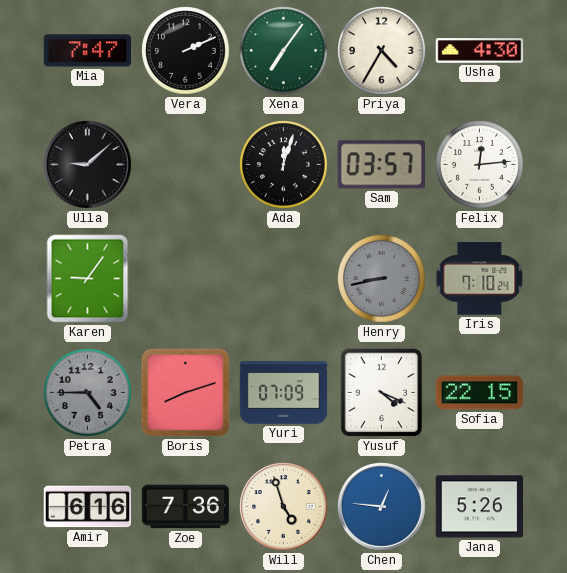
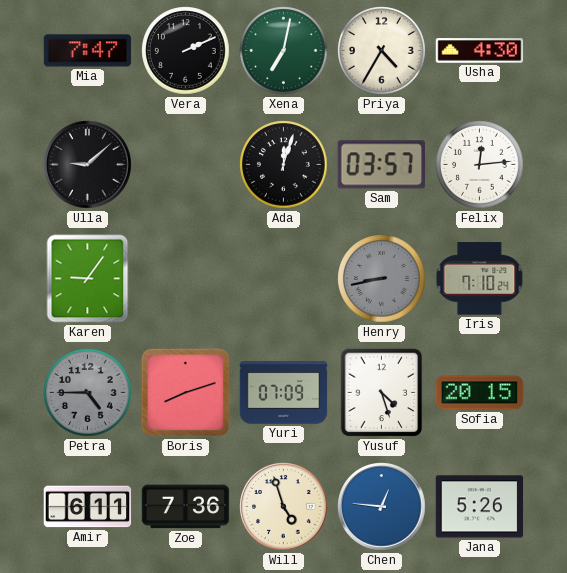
Xena: 7:06 -> 7:02 (284, 51)
Yusuf: 4:19 -> 4:27 (382, 393)
Sofia: 22:15 -> 20:15 (480, 393)
Amir: 6:16 -> 6:11 (88, 507)
